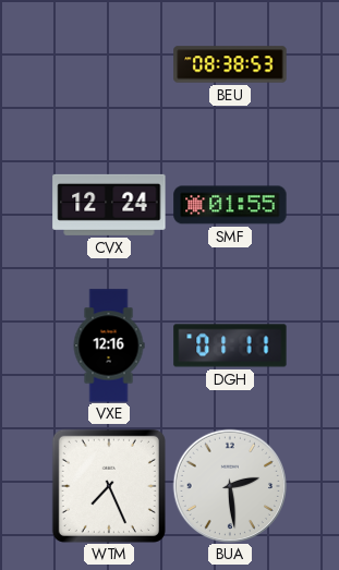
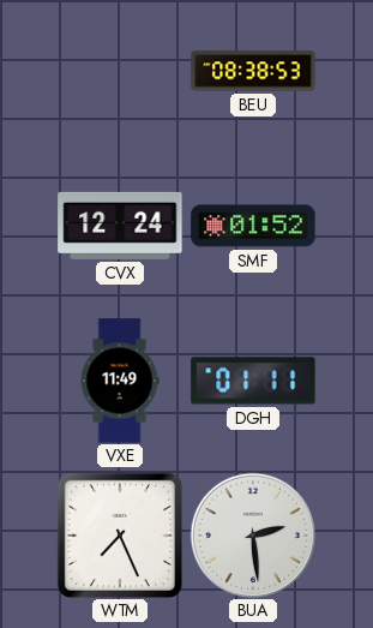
SMF: 01:55 -> 01:52 (253, 226)
VXE: 12:16 -> 11:49 (120, 381)
